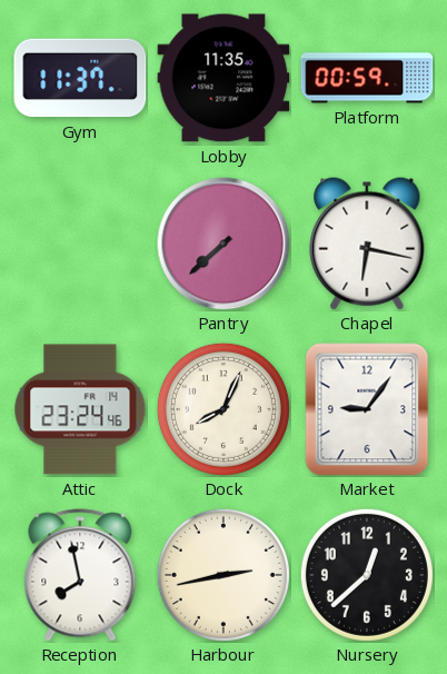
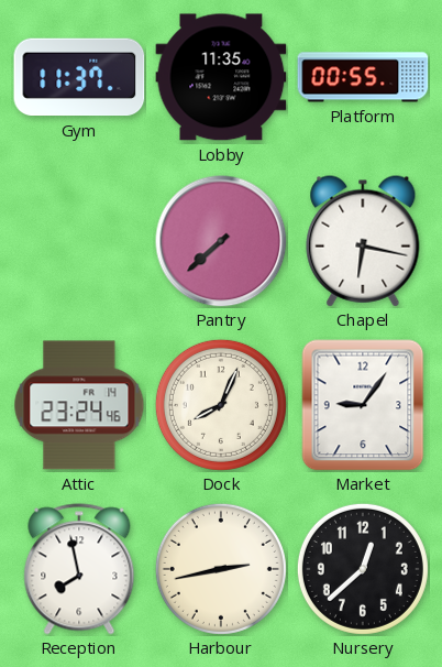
Platform: 00:59 -> 00:55 (363, 77)
